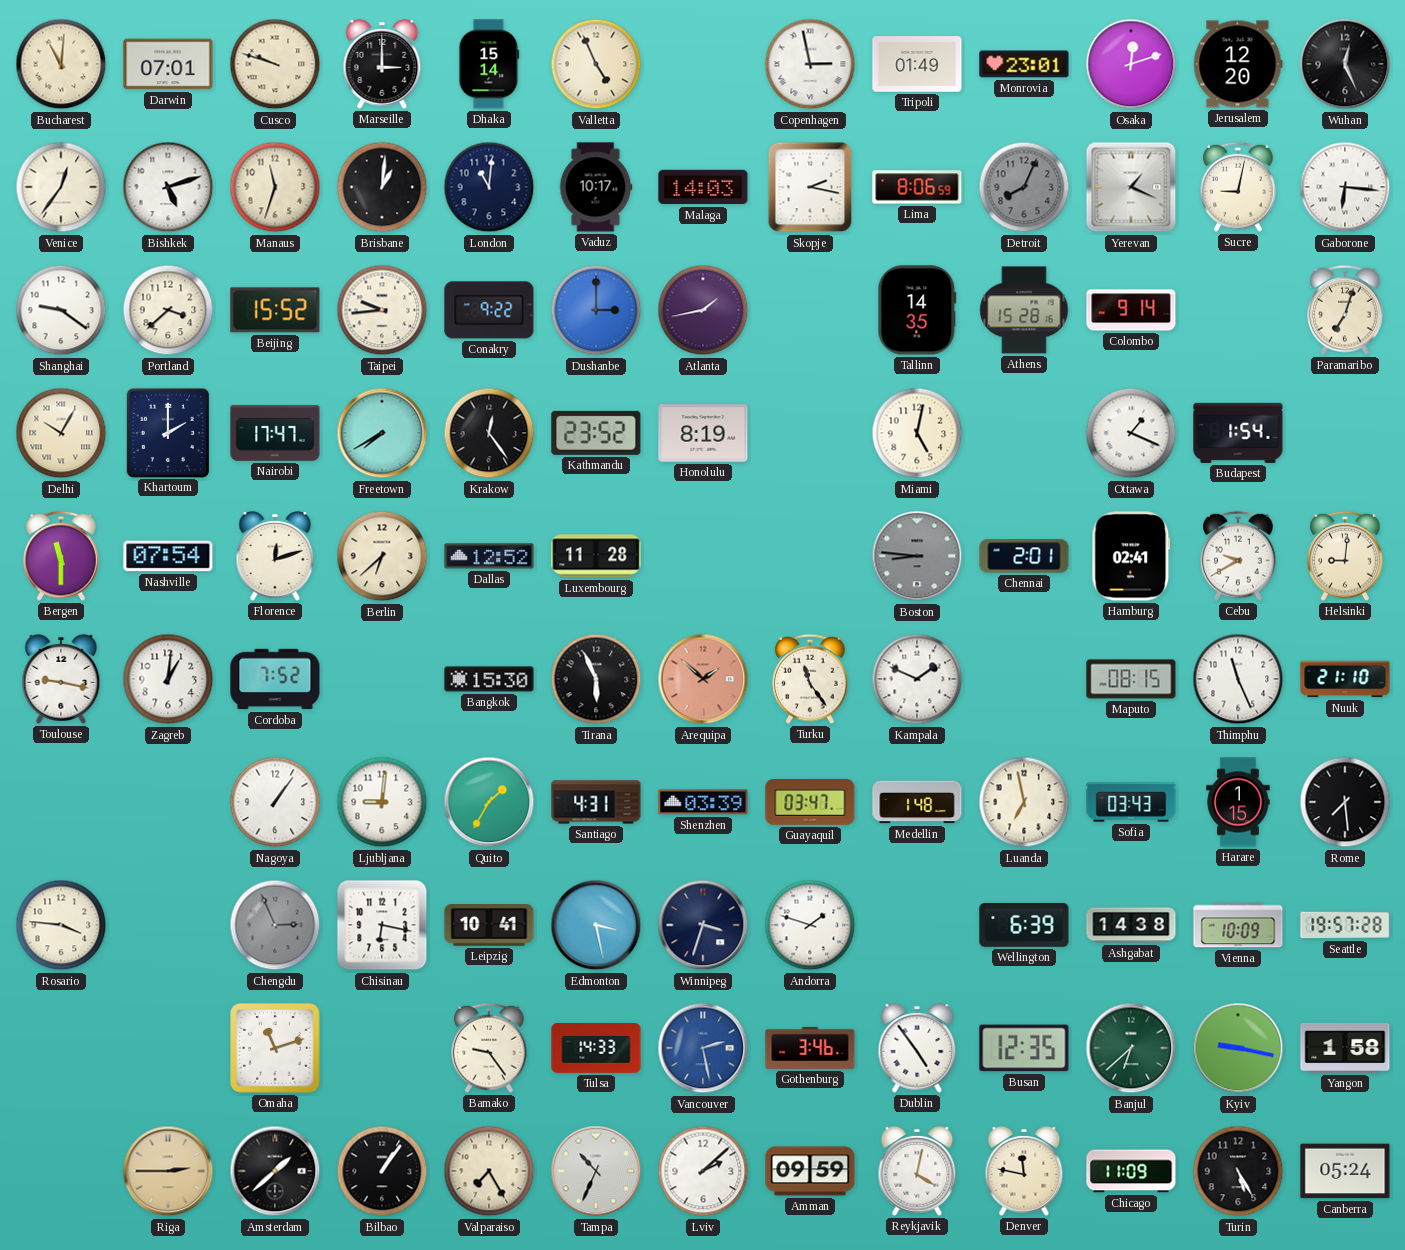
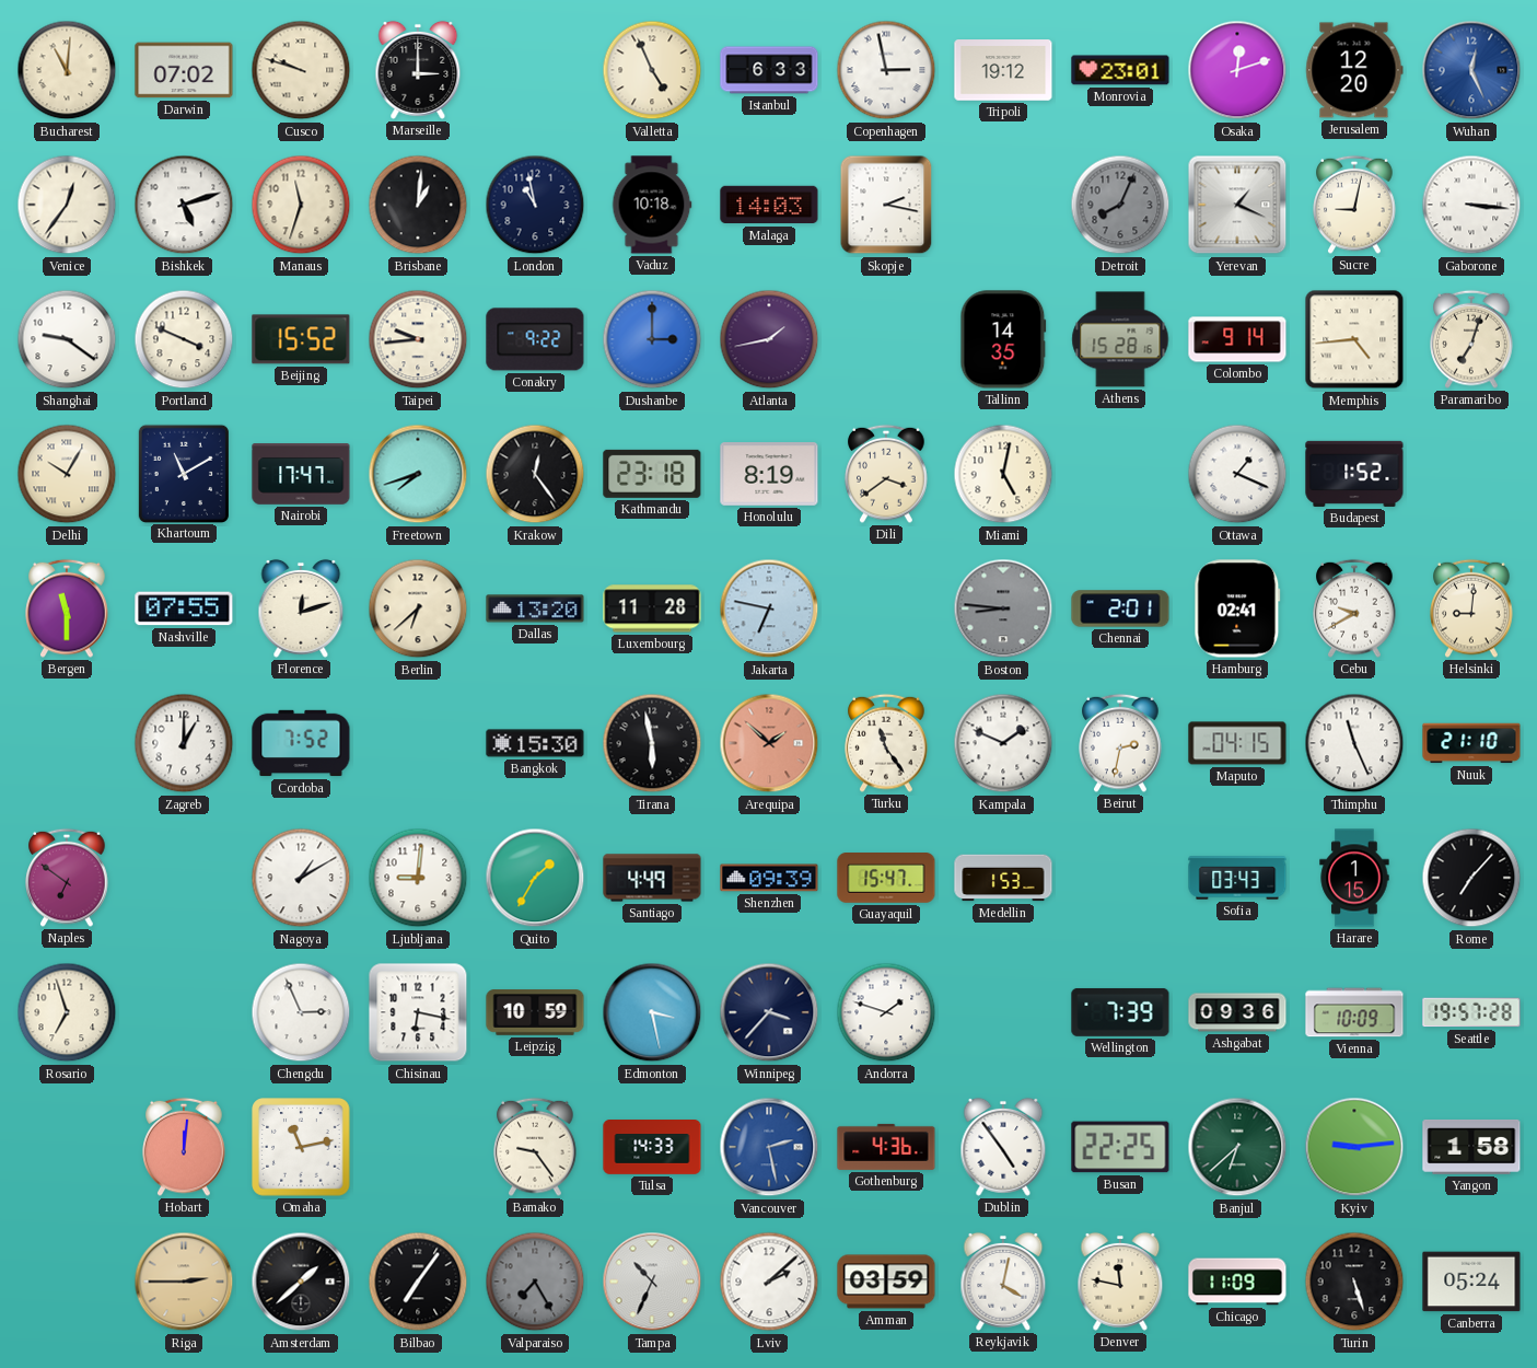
Darwin: 07:01 -> 07:02 (184, 70)
Dhaka: 15:14 -> none (489, 64)
Istanbul: none -> 6:33 (769, 70)
Tripoli: 01:49 -> 19:12 (1003, 70)
Wuhan dial: black -> blue (1471, 70)
London: 11:01 -> 10:58 (535, 205)
Vaduz: 10:17 -> 10:18 (652, 205)
Lima: 8:06 -> none (917, 187)
Gaborone: 6:16 -> 3:16 (1471, 205)
Portland: 3:38 -> 3:49 (184, 339)
Memphis: none -> 4:44 (1354, 339)
Khartoum: 2:00 -> 11:10 (183, 473)
Freetown: 7:40 -> 7:42 (418, 474)
Kathmandu: 23:52 -> 23:18 (652, 474)
Dili: none -> 3:39 (886, 474)
Budapest: 1:54 -> 1:52 (1354, 474)
Nashville: 07:54 -> 07:55 (184, 608)
Dallas: 12:52 -> 13:20 (535, 608)
Jakarta: none -> 6:47 (769, 608)
Toulouse: 9:17 -> none (61, 679)
Zagreb: 1:01 -> 1:00 (184, 743)
Tirana: 5:56 -> 5:58 (652, 743)
Beirut: none -> 2:32 (1120, 743)
Maputo: 08:15 -> 04:15 (1237, 743)
Naples: none -> 6:51 (67, 878)
Nagoya: 1:06 -> 1:10 (301, 878)
Santiago: 4:31 -> 4:49 (652, 878)
Shenzhen: 03:39 -> 09:39 (769, 878)
Guayaquil: 03:47 -> 15:47 (886, 879)
Medellin: 1:48 -> 1:53 (1003, 878)
Luanda: 6:58 -> none (1024, 802)
Rome: 7:29 -> 7:07 (1471, 878)
Rosario: 3:46 -> 6:57 (67, 1012)
Chengdu dial: grey -> white (301, 1012)
Leipzig: 10:41 -> 10:59 (535, 1012)
Winnipeg: 3:33 -> 3:37 (769, 1012)
Wellington: 6:39 -> 7:39 (1120, 1012)
Ashgabat: 14:38 -> 09:36 (1237, 1012)
Hobart: none -> 12:01 (184, 1147)
Omaha: 11:12 -> 11:13 (301, 1147)
Gothenburg: 3:46 -> 4:36 (886, 1147)
Busan: 12:35 -> 22:25 (1120, 1147)
Kyiv: 9:17 -> 9:14 (1354, 1147)
Bilbao: 1:06 -> 7:06 (418, 1282)
Valparaiso dial: cream -> grey (535, 1282)
Amman: 09:59 -> 03:59 (886, 1282)
Turin: 5:25 -> 5:27 (1354, 1282)
